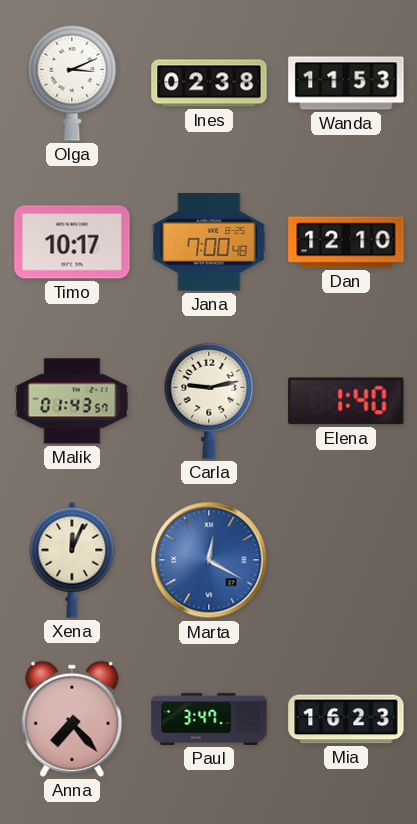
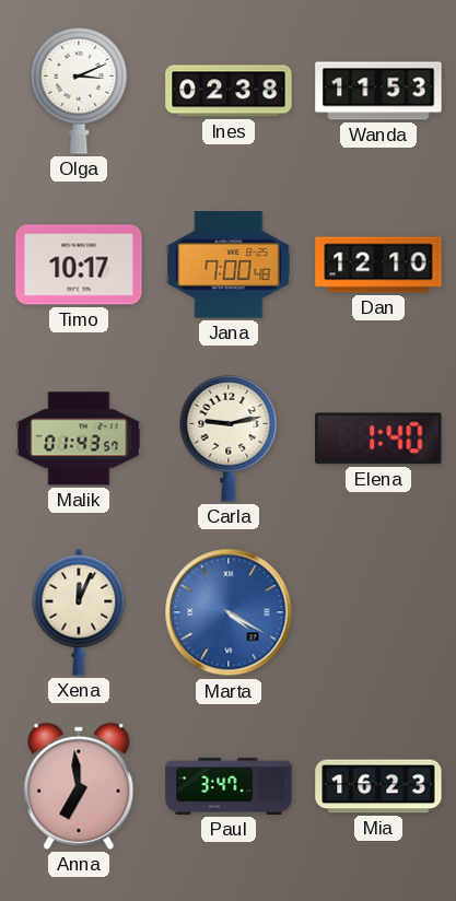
Marta: 12:20 -> 4:20 (229, 612)
Anna: 7:23 -> 6:59 (79, 786)
